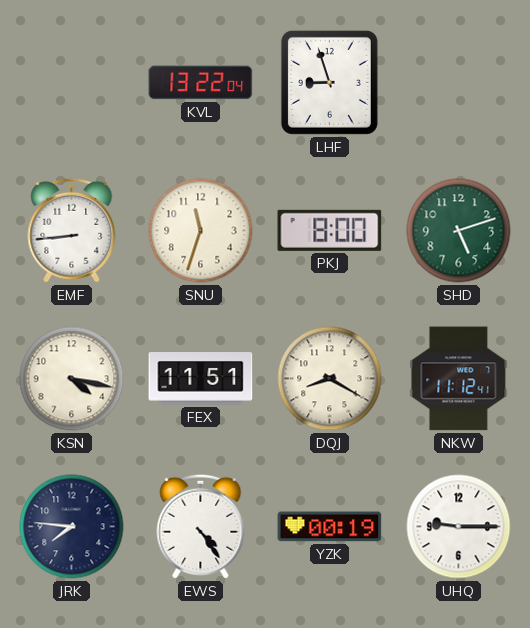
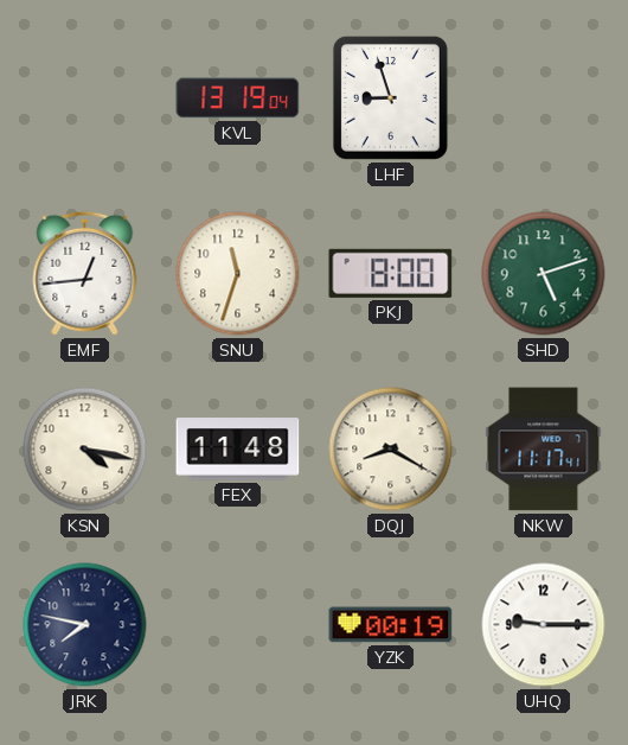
KVL: 13:22 -> 13:19 (238, 98)
EMF: 8:44 -> 12:44 (85, 273)
FEX: 11:51 -> 11:48 (238, 450)
NKW: 11:12 -> 11:17 (544, 450)
JRK: 7:46 -> 7:47 (85, 625)
EWS: 4:24 -> none (201, 526)
